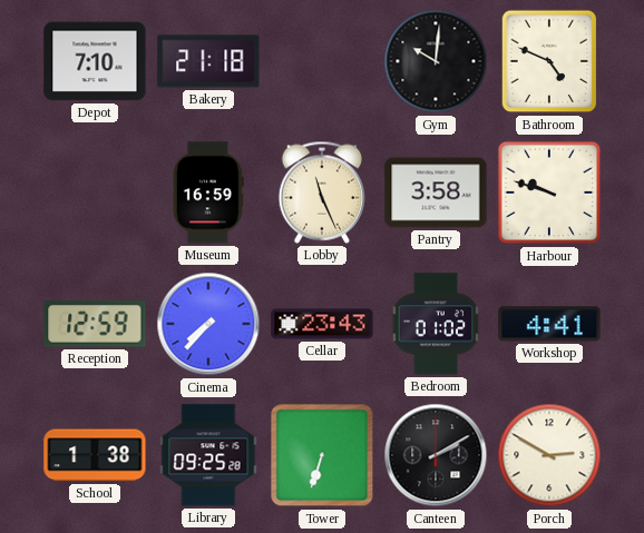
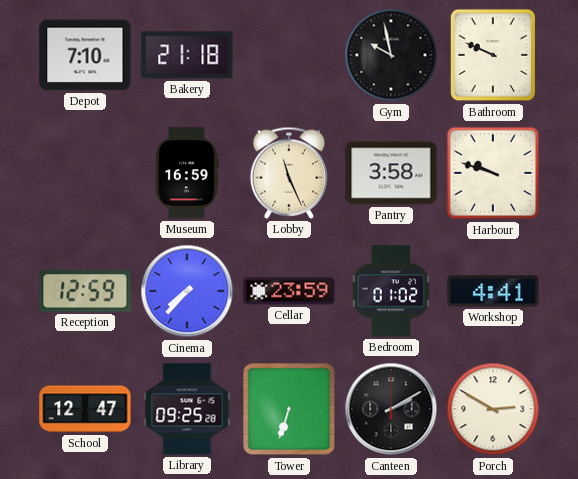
Gym: 10:01 -> 9:58 (391, 55)
Bathroom: 4:49 -> 9:49 (493, 55)
Cellar: 23:43 -> 23:59 (289, 291)
School: 1:38 -> 12:47 (85, 409)
